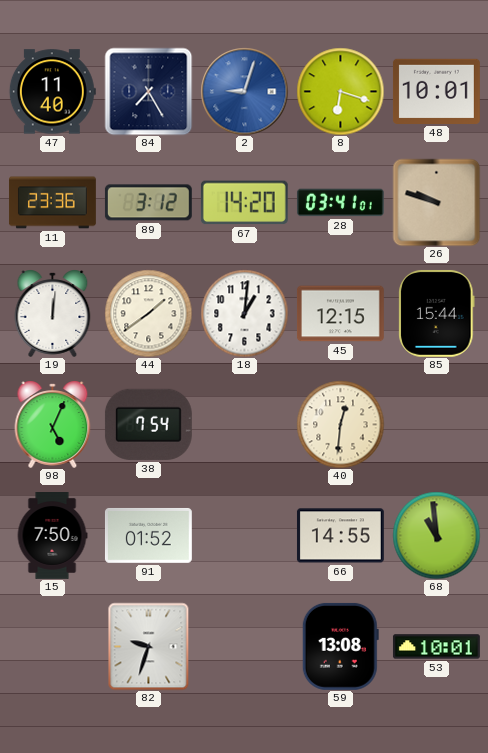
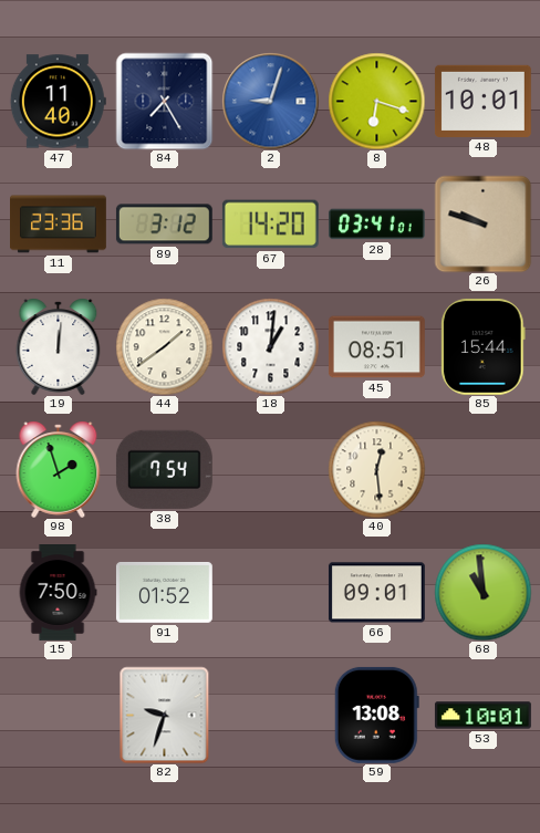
45: 12:15 -> 08:51 (376, 347)
98: 5:04 -> 1:57 (59, 469)
40: 12:31 -> 12:29 (376, 469)
66: 14:55 -> 09:01 (376, 593)
